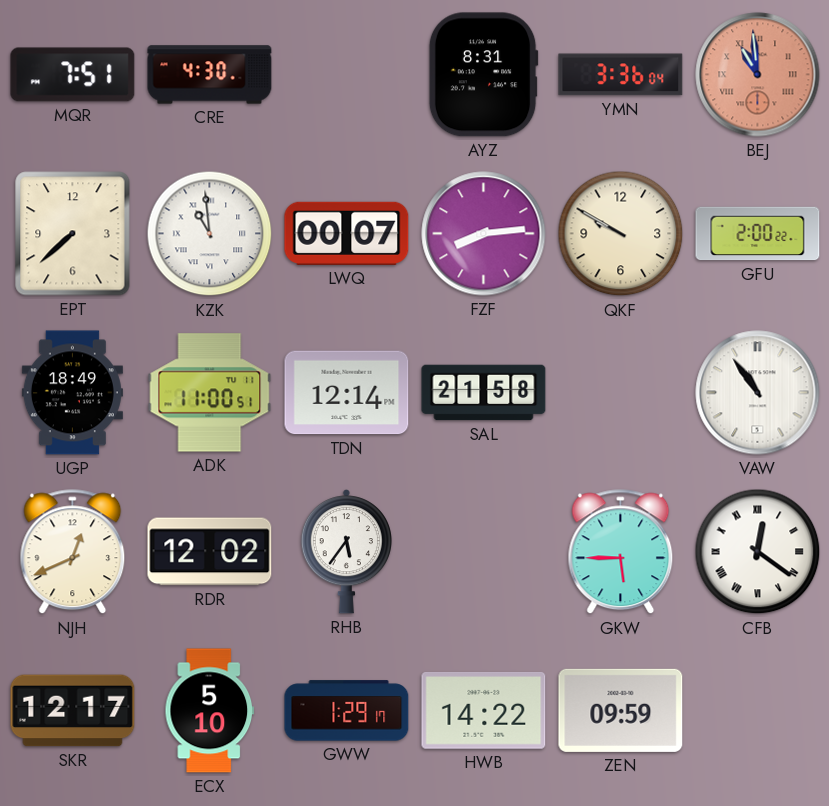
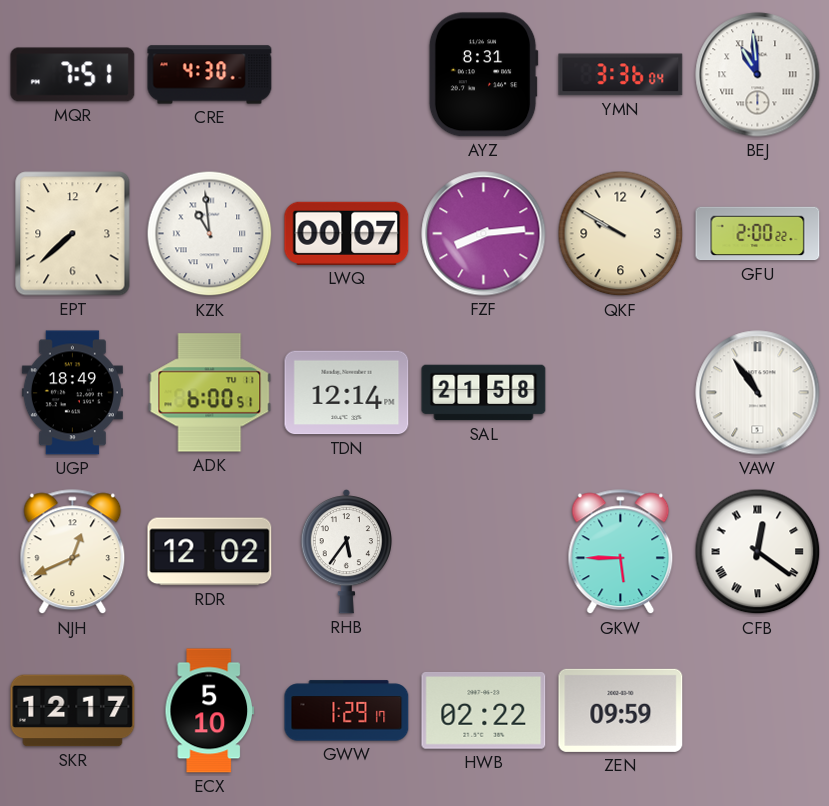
BEJ dial: salmon -> white (758, 75)
ADK: 11:00 -> 6:00 (210, 393)
HWB: 14:22 -> 02:22 (484, 710)
